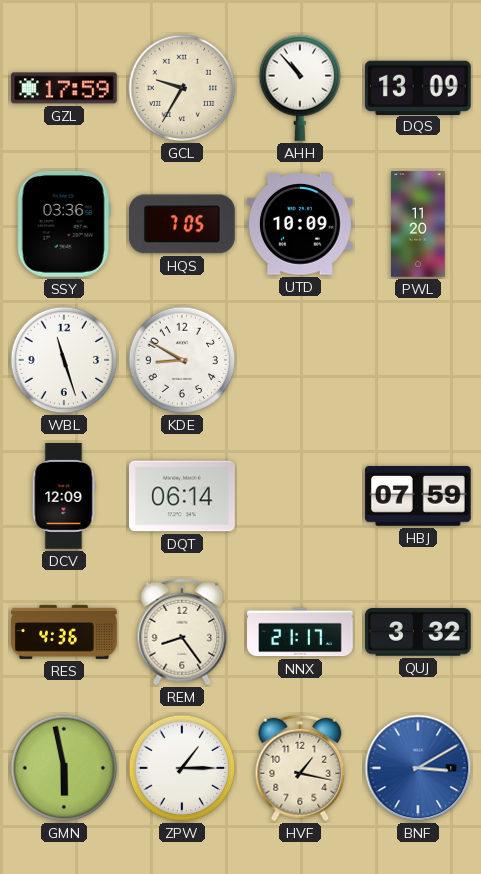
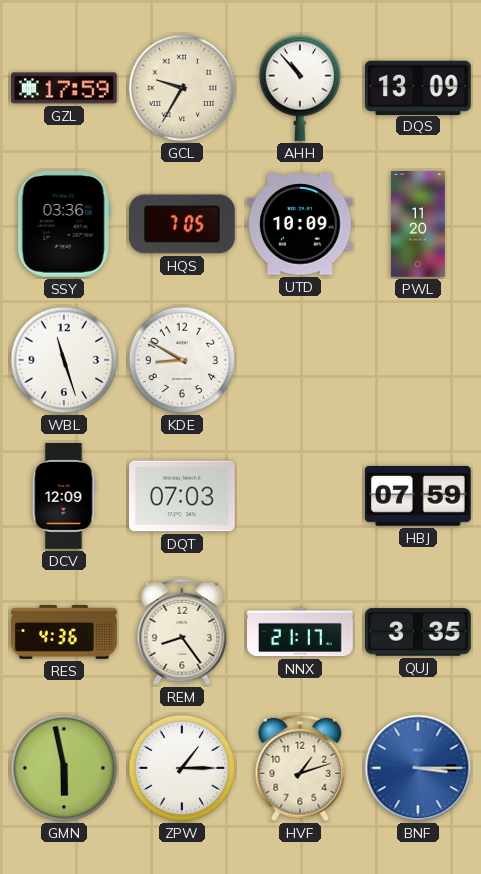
DQT: 06:14 -> 07:03 (183, 496)
QUJ: 3:32 -> 3:35 (419, 632)
HVF: 1:17 -> 1:12 (300, 768)
BNF: 3:10 -> 3:15 (418, 768)
